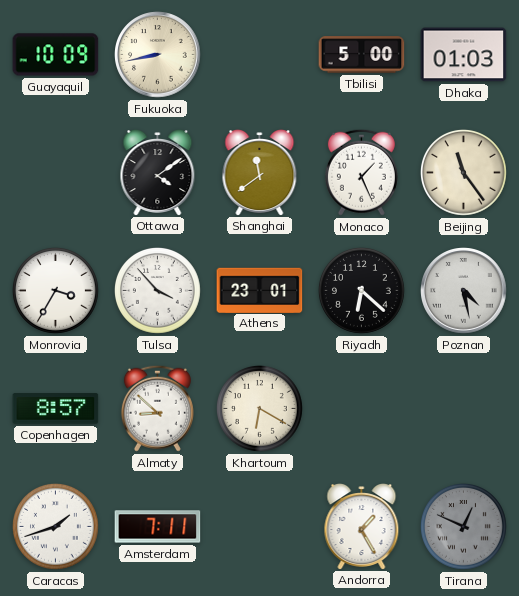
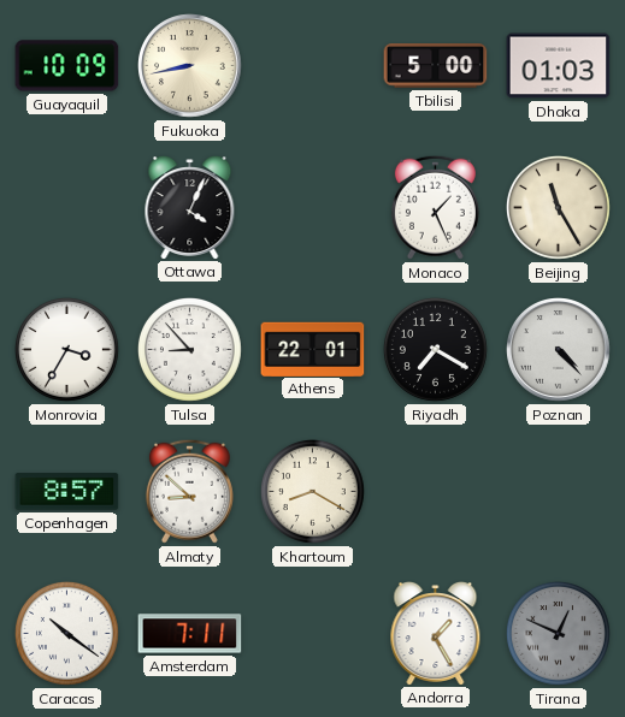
Ottawa: 4:09 -> 4:04 (190, 208)
Shanghai: 11:39 -> none (260, 173)
Beijing: 11:24 -> 11:25 (559, 208)
Tulsa: 3:53 -> 8:53 (190, 350)
Athens: 23:01 -> 22:01 (313, 349)
Riyadh: 6:22 -> 7:20 (436, 350)
Poznan: 4:28 -> 4:23 (559, 350)
Khartoum: 6:20 -> 8:20 (313, 492)
Caracas: 1:42 -> 10:21 (67, 634)
